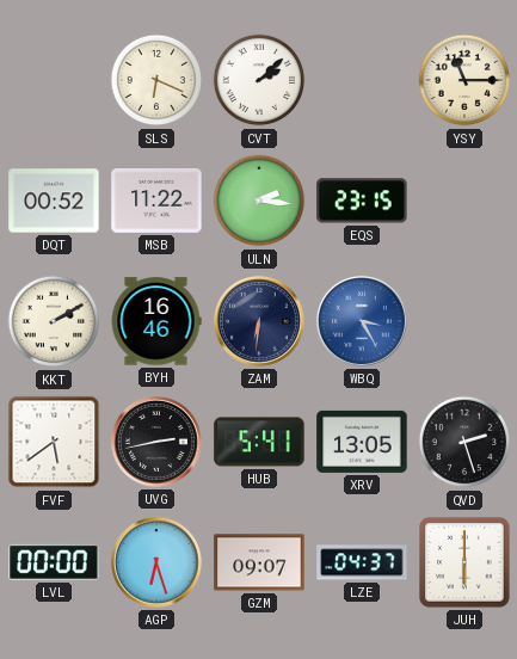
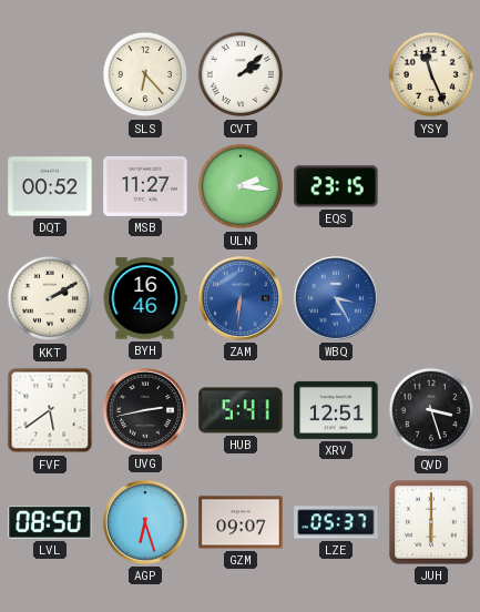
SLS: 6:19 -> 6:23 (145, 74)
YSY: 11:15 -> 11:26 (431, 74)
MSB: 11:22 -> 11:27 (145, 186)
ZAM dial: navy -> blue (241, 298)
XRV: 13:05 -> 12:51 (336, 410)
QVD: 2:27 -> 3:27 (431, 410)
LVL: 00:00 -> 08:50 (50, 522)
LZE: 04:37 -> 05:37 (336, 522)
